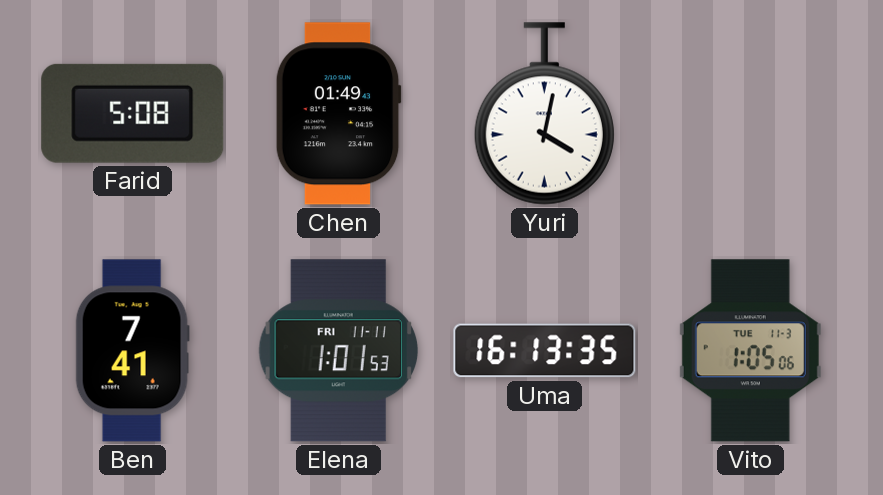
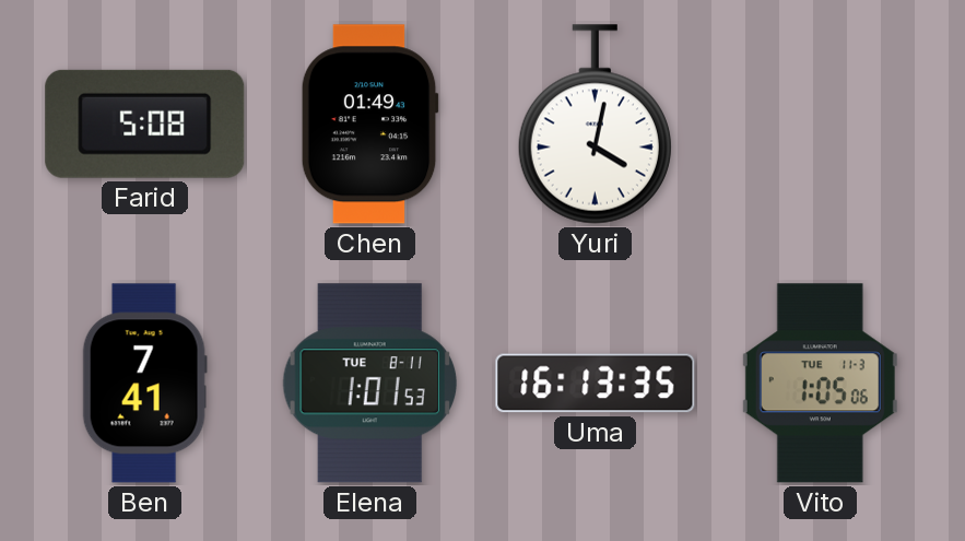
Elena date: FRI 11-11 -> TUE 8-11 (369, 384)
